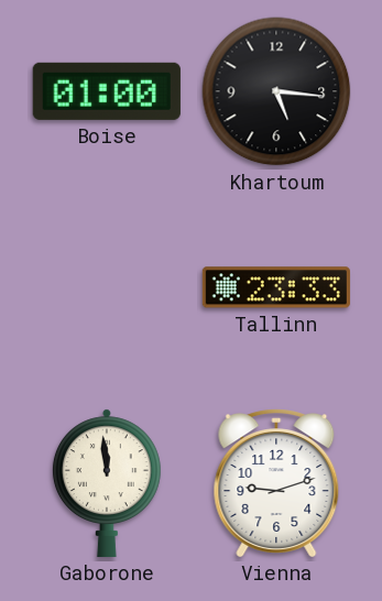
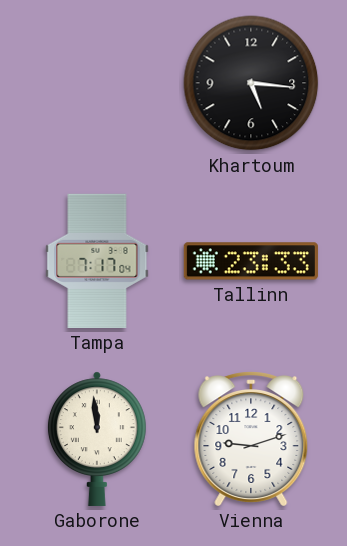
Boise: 01:00 -> none (107, 91)
Tampa: none -> 7:17 (97, 261)
